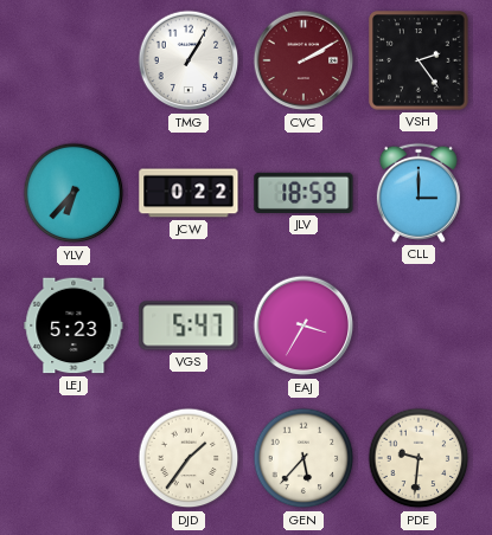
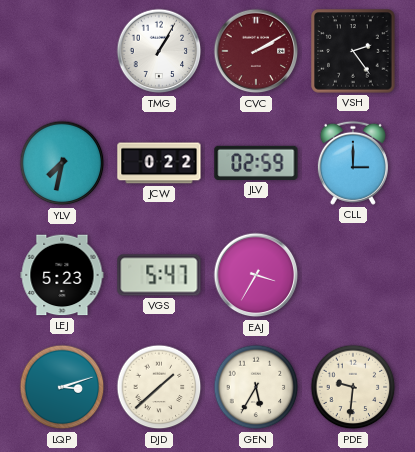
YLV: 6:37 -> 7:32 (62, 163)
JLV: 18:59 -> 02:59 (256, 163)
LQP: none -> 3:12 (62, 387)
DJD: 1:36 -> 1:38 (159, 387)
GEN: 5:37 -> 5:35 (256, 387)
